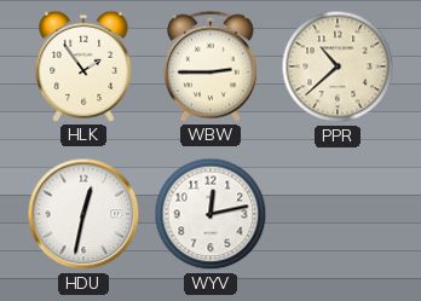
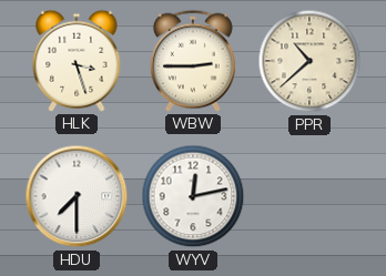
HLK: 1:54 -> 3:27 (77, 61)
HDU: 12:32 -> 7:30 (77, 196)
